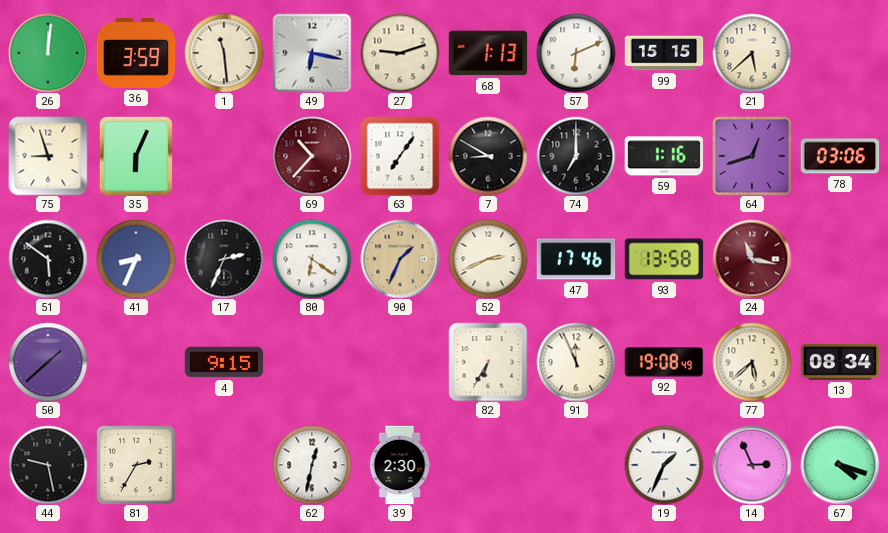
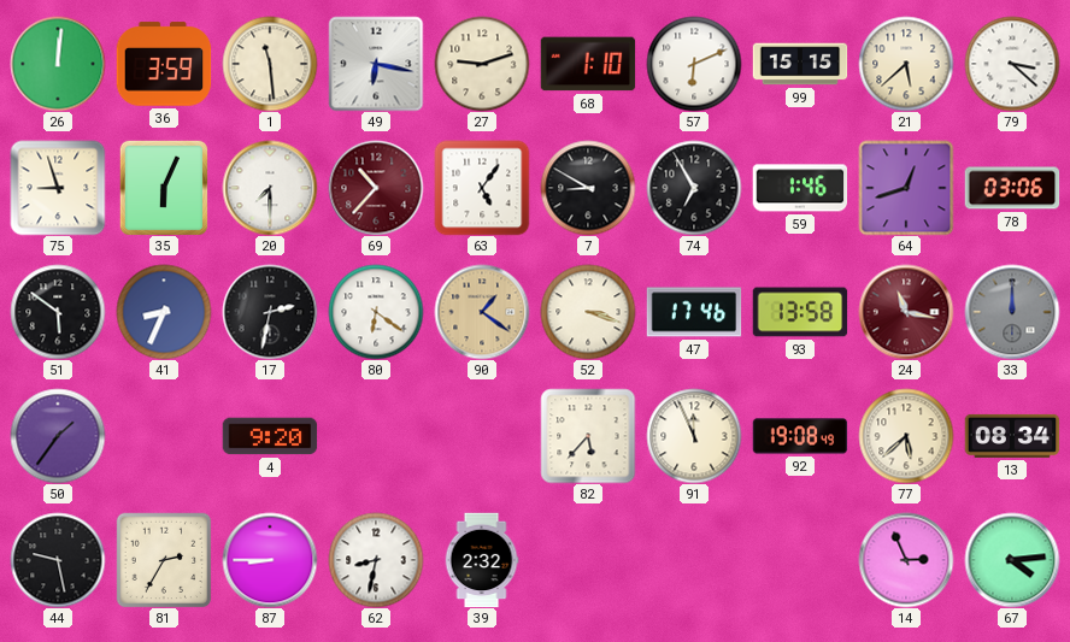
68: 1:13 -> 1:10 (588, 64)
79: none -> 3:22 (1012, 64)
20: none -> 7:30 (270, 188)
63: 7:06 -> 5:06 (482, 188)
74: 7:00 -> 6:55 (694, 188)
59: 1:16 -> 1:46 (800, 188)
17: 2:34 -> 2:32 (270, 312)
90: 1:34 -> 1:21 (482, 312)
52: 2:41 -> 3:18 (588, 312)
33: none -> 12:00 (1012, 312)
50: 1:38 -> 1:36 (58, 436)
4: 9:15 -> 9:20 (270, 436)
82: 6:35 -> 5:37 (588, 436)
87: none -> 8:45 (270, 560)
62: 12:32 -> 8:32 (376, 560)
39: 2:30 -> 2:32 (482, 560)
19: 1:34 -> none (664, 465)
67: 4:18 -> 4:14 (1012, 560)
